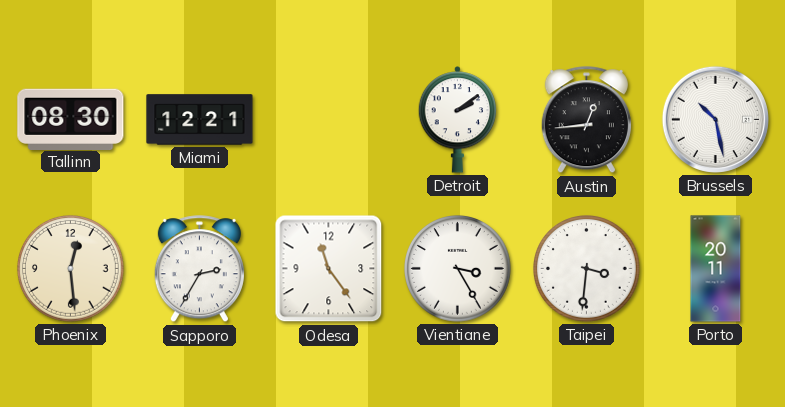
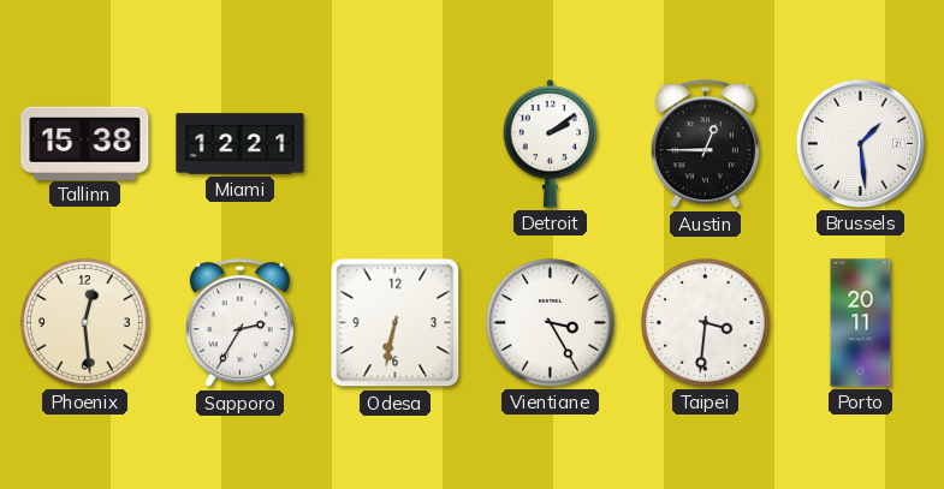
Tallinn: 08:30 -> 15:38 (85, 143)
Austin: 12:44 -> 12:45 (705, 144)
Brussels: 10:28 -> 1:29 (860, 143)
Odesa: 11:24 -> 6:32 (396, 323)
